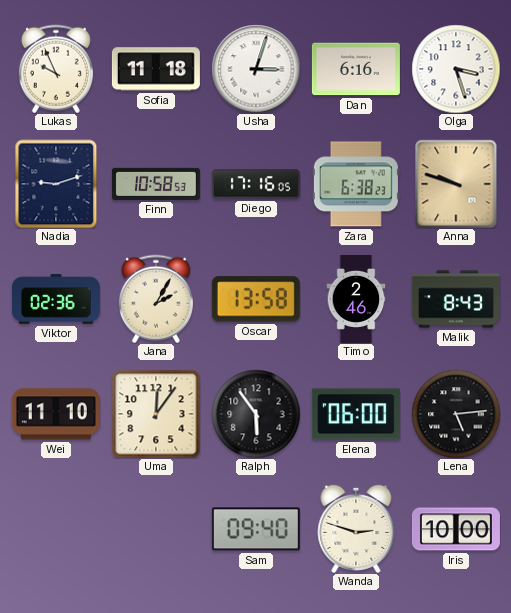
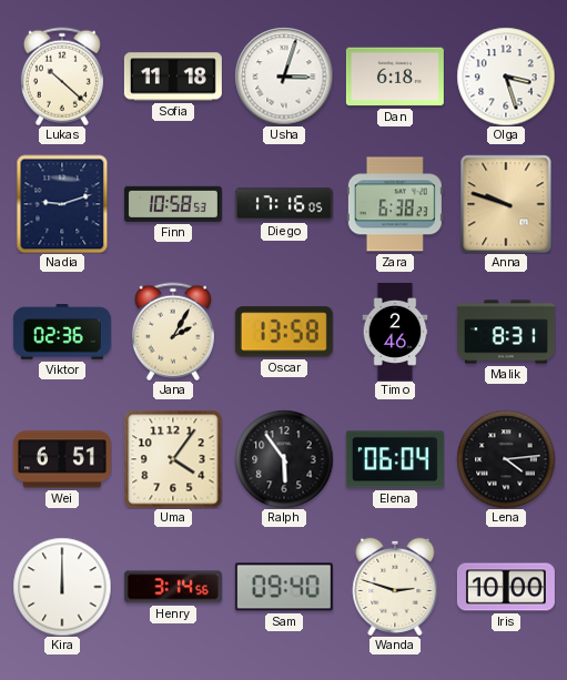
Lukas: 9:56 -> 10:22 (62, 77)
Dan: 6:16 -> 6:18 (395, 77)
Malik: 8:43 -> 8:31 (506, 332)
Wei: 11:10 -> 6:51 (62, 459)
Uma: 12:06 -> 4:06 (173, 459)
Elena: 06:00 -> 06:04 (395, 459)
Lena: 5:14 -> 4:14 (506, 459)
Kira: none -> 12:00 (62, 587)
Henry: none -> 3:14 (173, 587)
